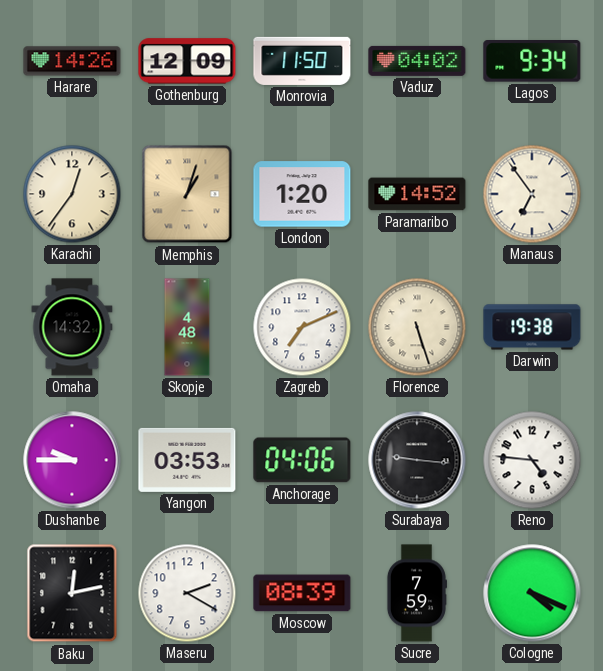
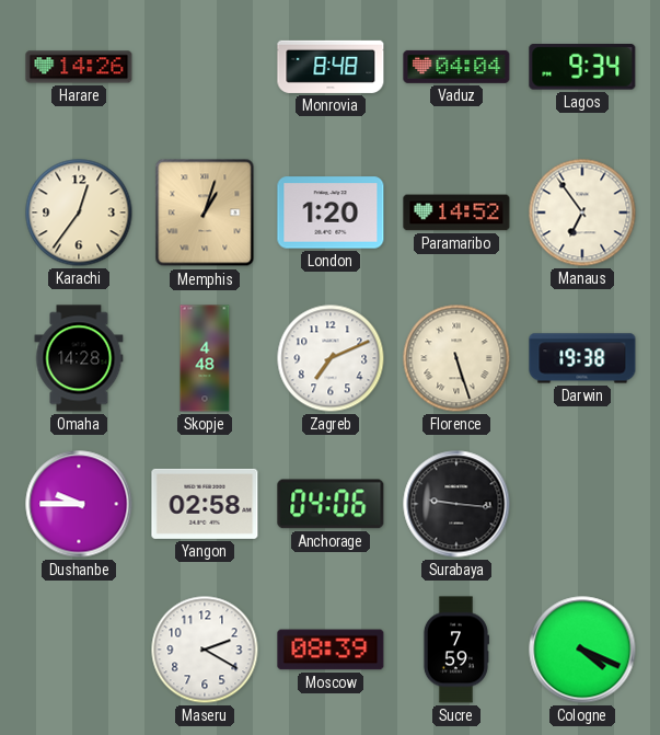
Gothenburg: 12:09 -> none (187, 61)
Monrovia: 11:50 -> 8:48 (331, 67)
Vaduz: 04:02 -> 04:04 (456, 67)
Omaha: 14:32 -> 14:28 (79, 358)
Yangon: 03:53 -> 02:58 (205, 504)
Reno: 4:46 -> none (532, 460)
Baku: 12:13 -> none (72, 593)
